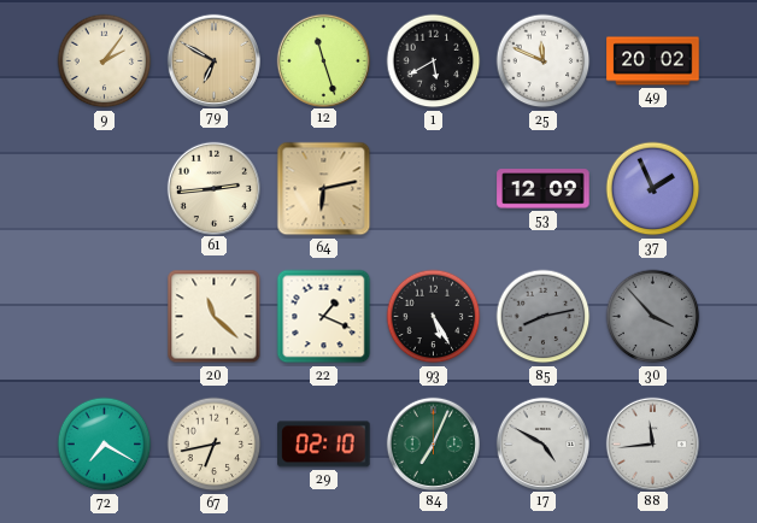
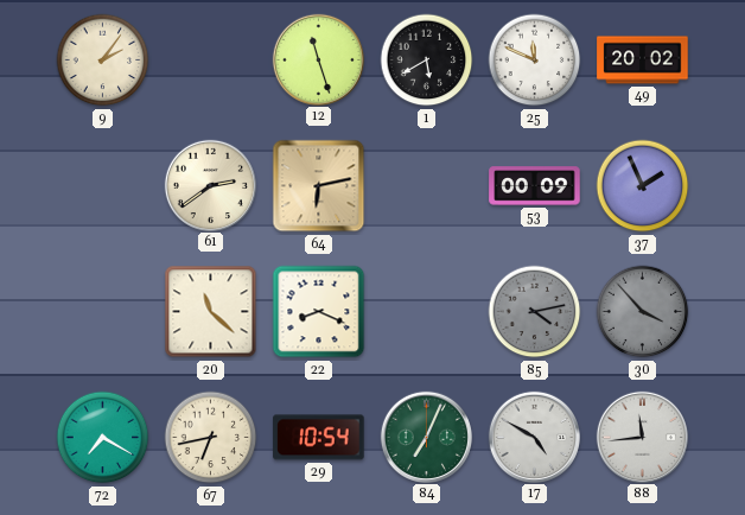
79: 6:50 -> none (213, 60)
61: 2:44 -> 2:39 (210, 185)
53: 12:09 -> 00:09 (535, 186)
22: 1:19 -> 8:19 (319, 312)
93: 5:25 -> none (434, 317)
85: 8:13 -> 4:13 (535, 312)
29: 02:10 -> 10:54 (319, 438)
